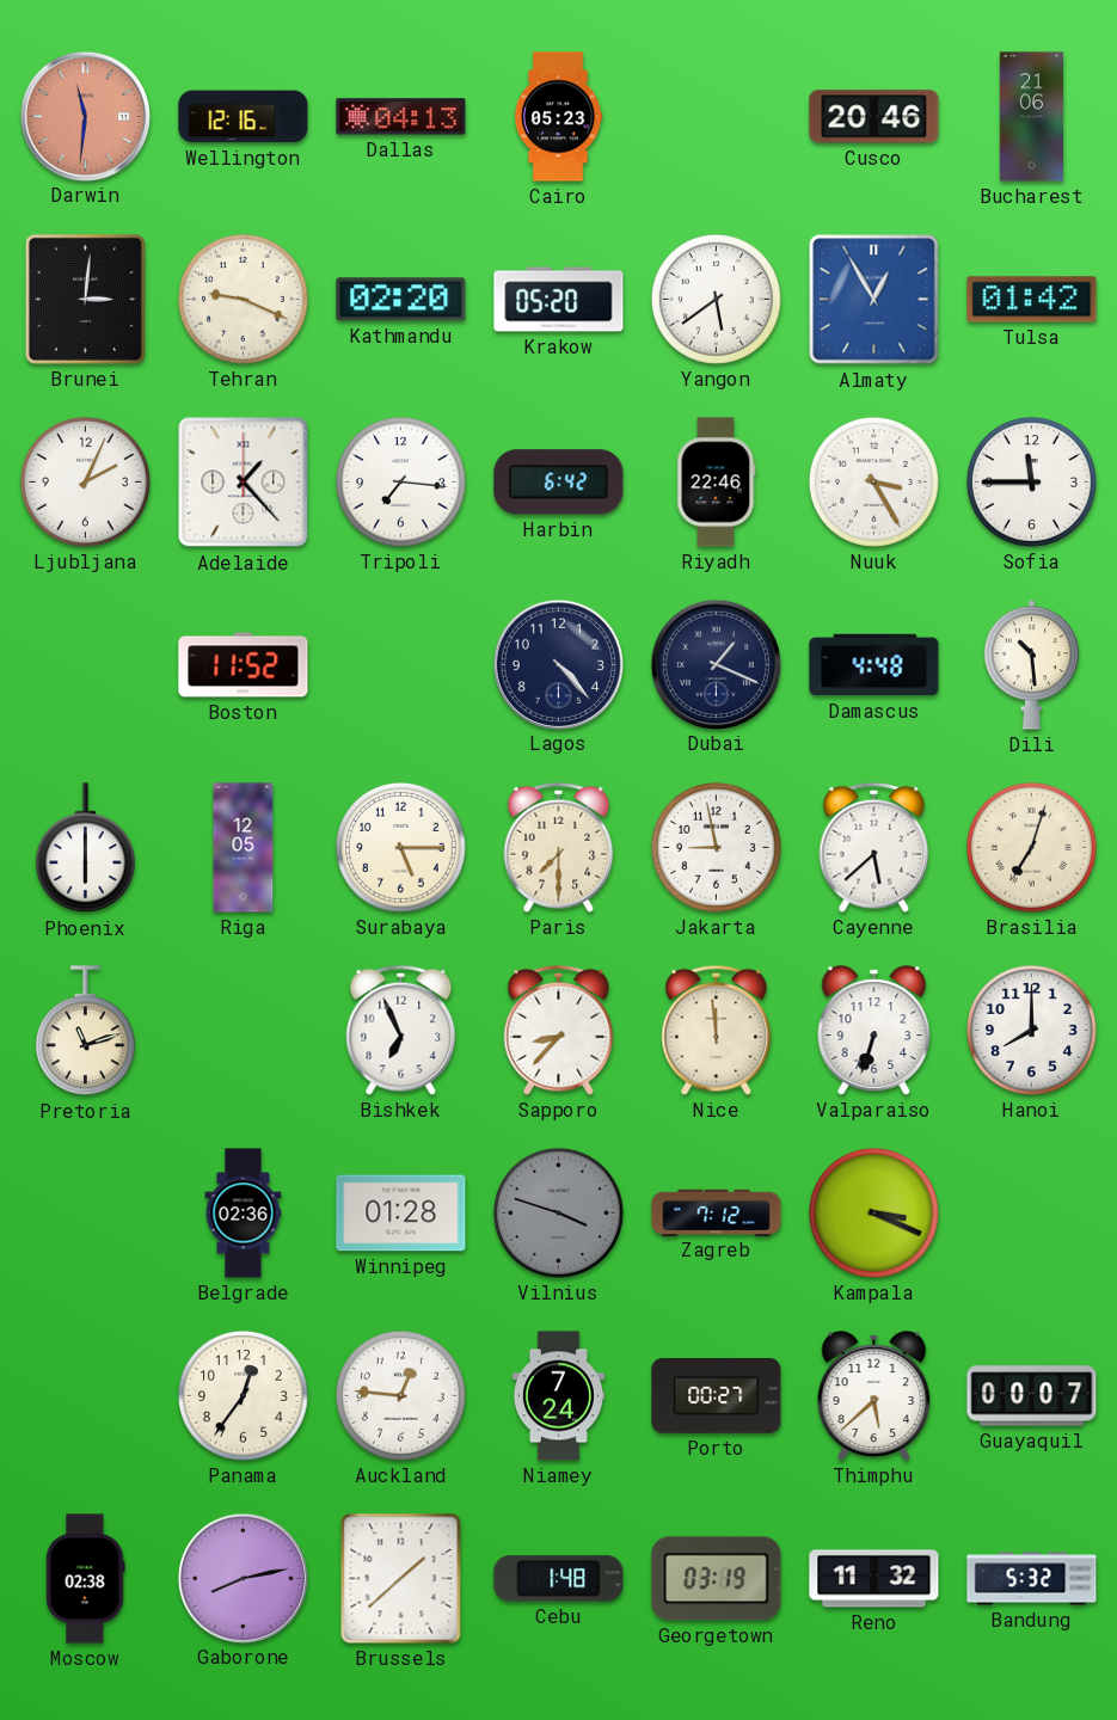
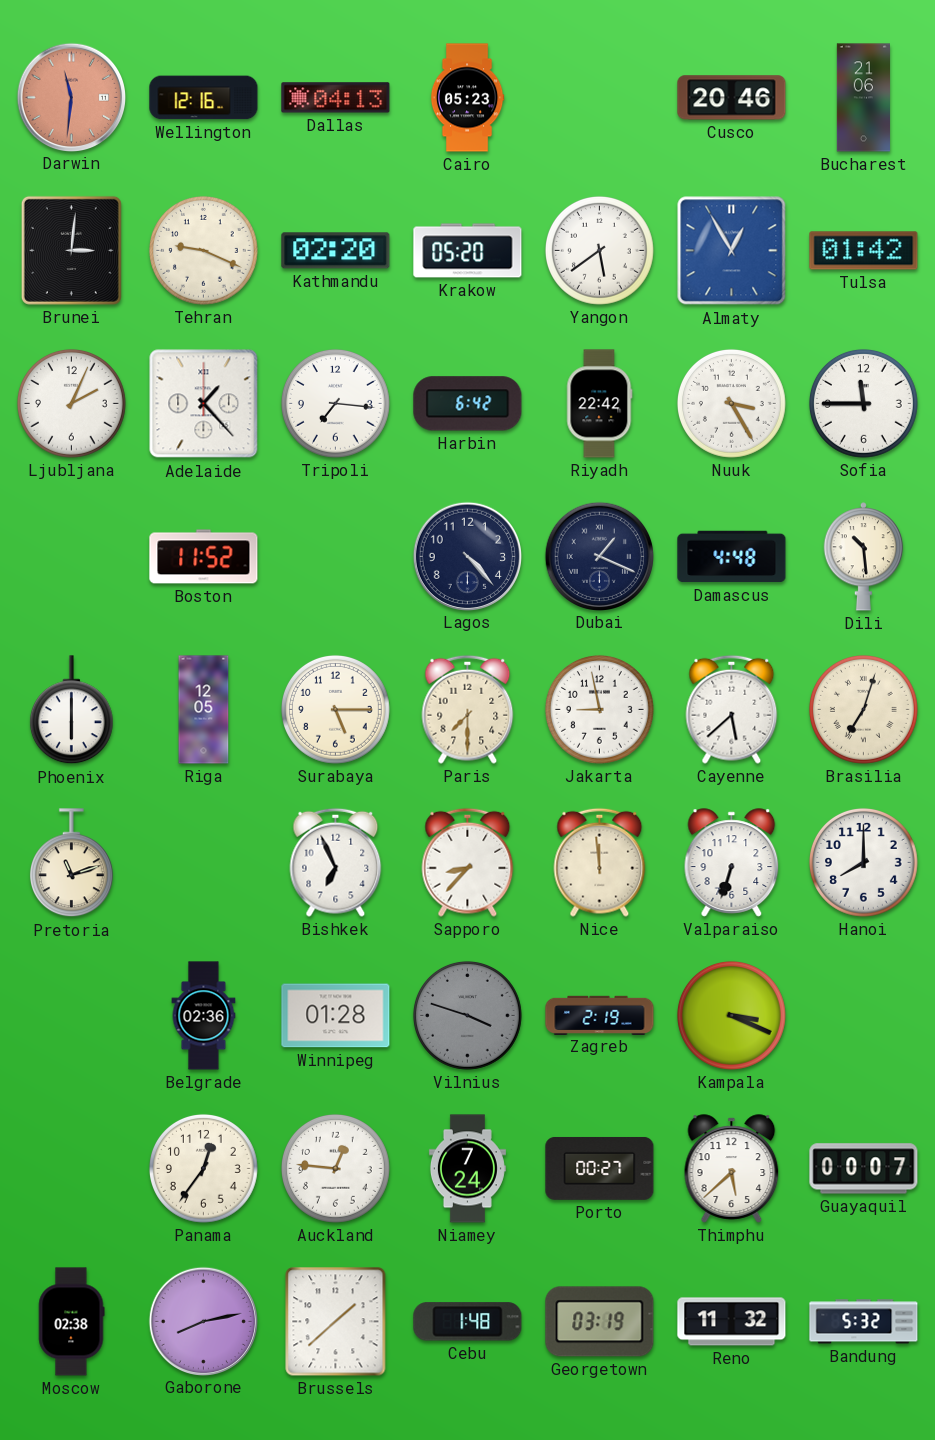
Riyadh: 22:46 -> 22:42 (600, 404)
Zagreb: 7:12 -> 2:19 (600, 1015)
